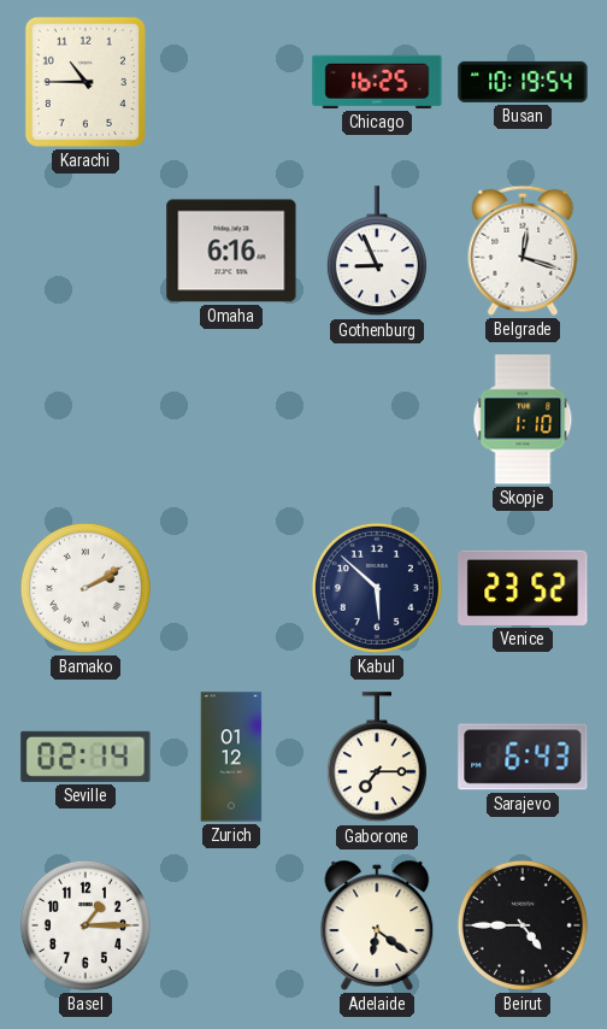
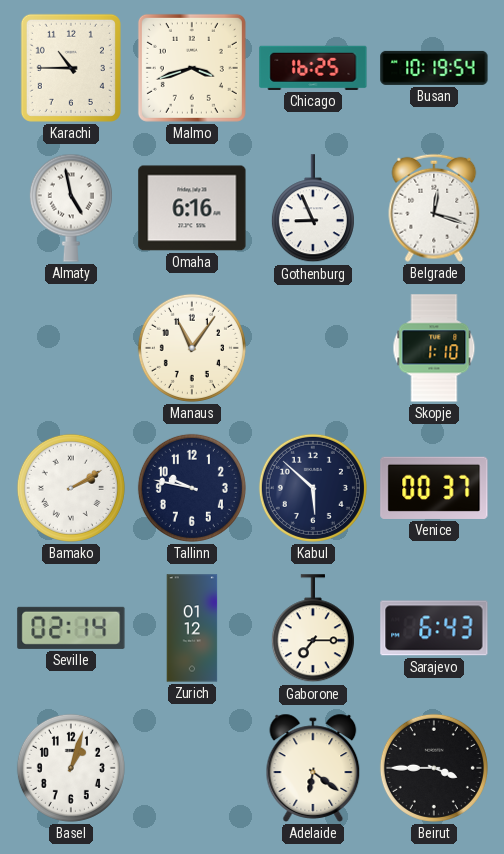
Malmo: none -> 3:42 (192, 68)
Almaty: none -> 4:58 (71, 208)
Manaus: none -> 11:06 (192, 348)
Tallinn: none -> 9:47 (192, 488)
Venice: 23:52 -> 00:37 (434, 488)
Basel: 1:15 -> 1:03 (71, 768)
Beirut: 4:45 -> 3:45 (434, 768)
